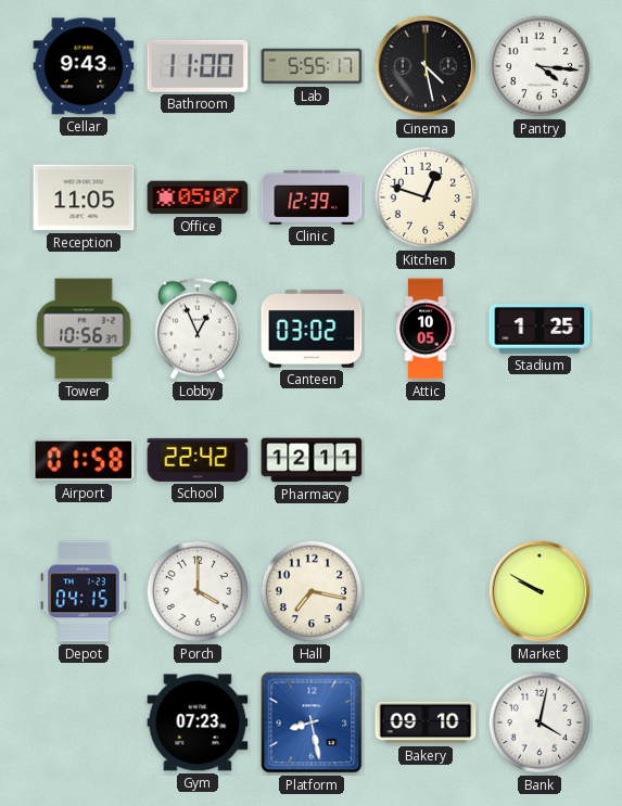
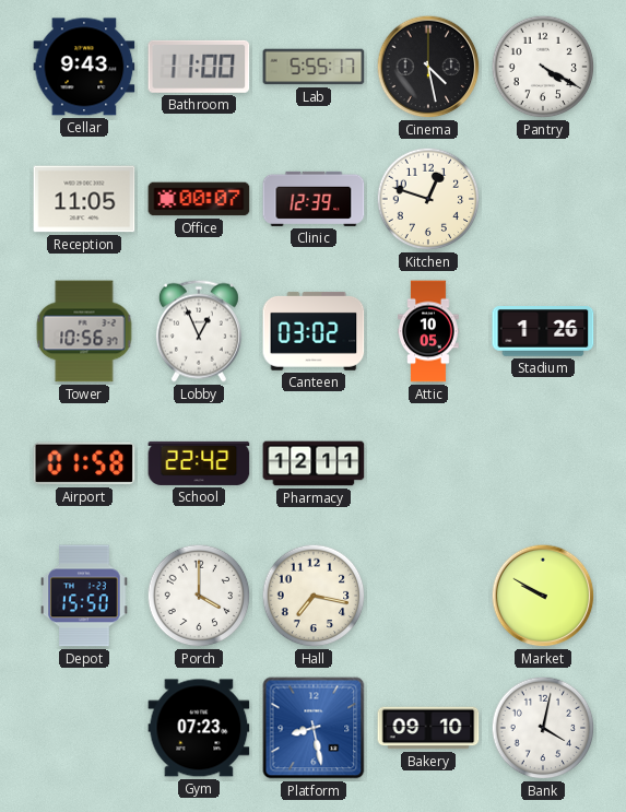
Pantry: 4:16 -> 4:20 (543, 67)
Office: 05:07 -> 00:07 (199, 199)
Stadium: 1:25 -> 1:26 (543, 331)
Depot: 04:15 -> 15:50 (84, 596)
